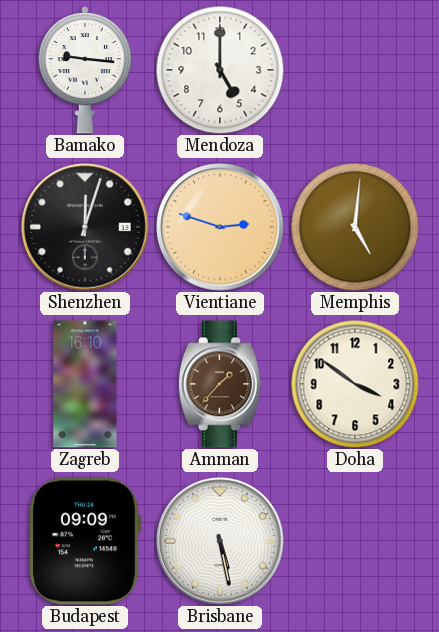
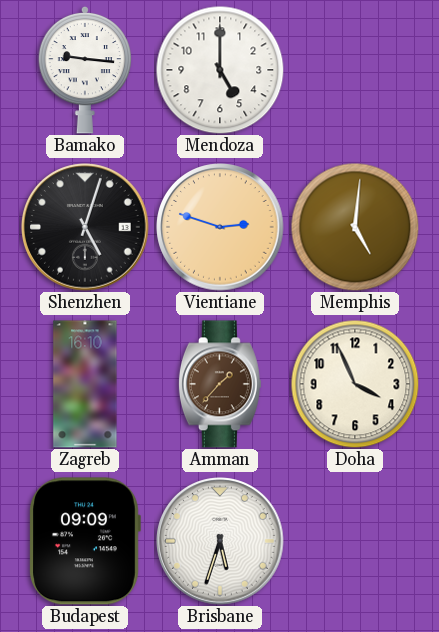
Shenzhen: 12:03 -> 5:03 (85, 227)
Doha: 3:51 -> 3:56 (355, 384)
Brisbane: 5:28 -> 5:33 (220, 541)
